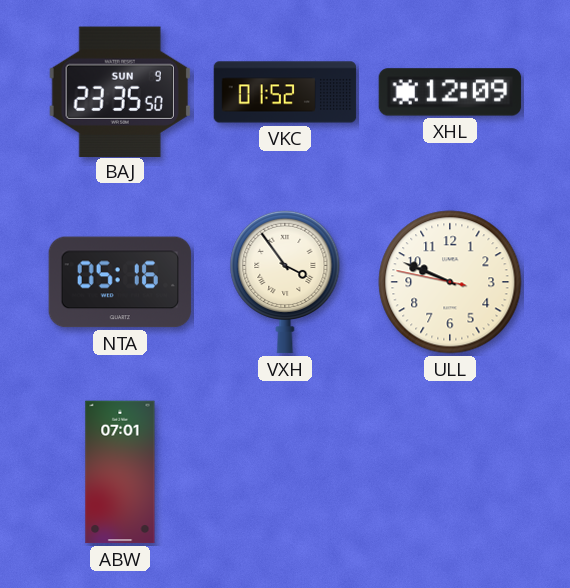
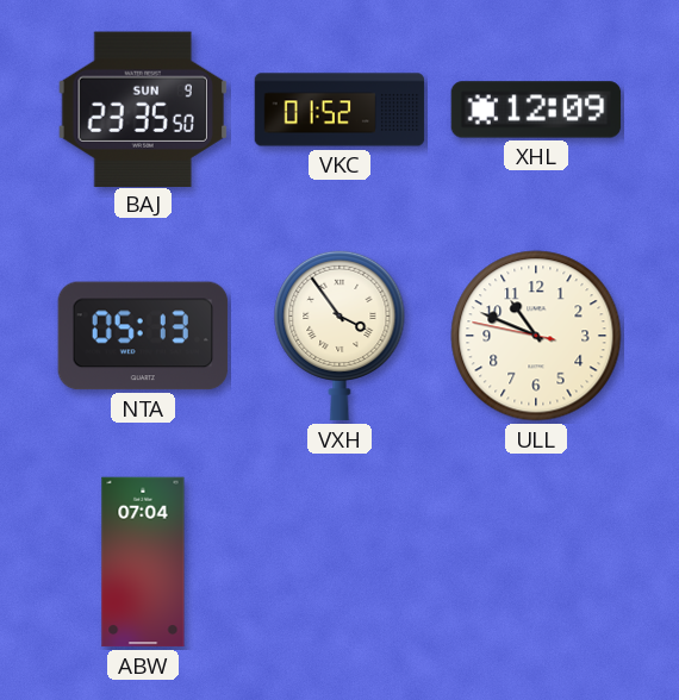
NTA: 05:16 -> 05:13 (143, 336)
ULL: 9:48 -> 10:48 (536, 336)
ABW: 07:01 -> 07:04 (143, 562)
